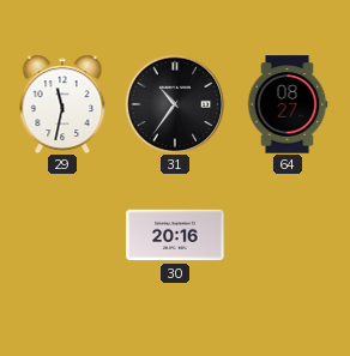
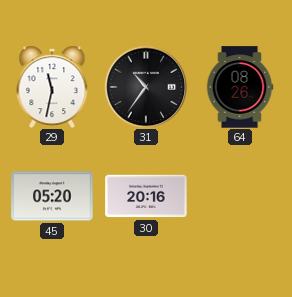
64: 08:27 -> 08:26 (240, 87)
45: none -> 05:20 (52, 196)
